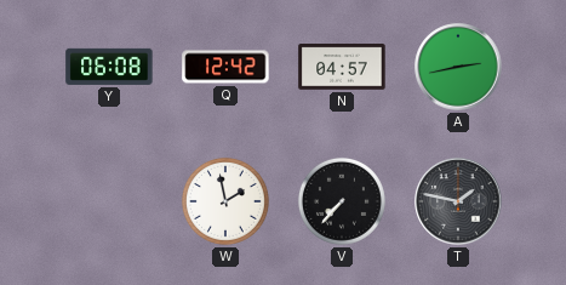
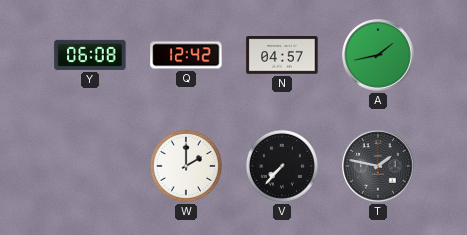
A: 2:43 -> 1:43 (378, 55)
W: 1:58 -> 2:00 (186, 166)
